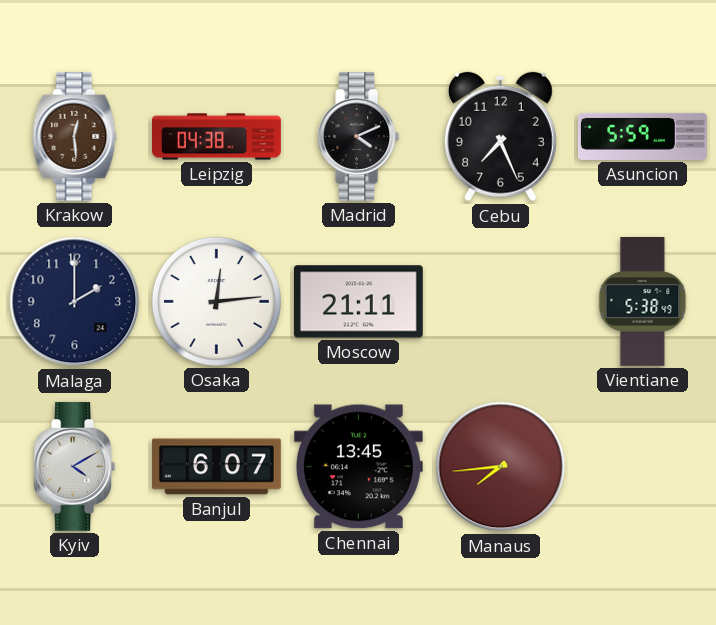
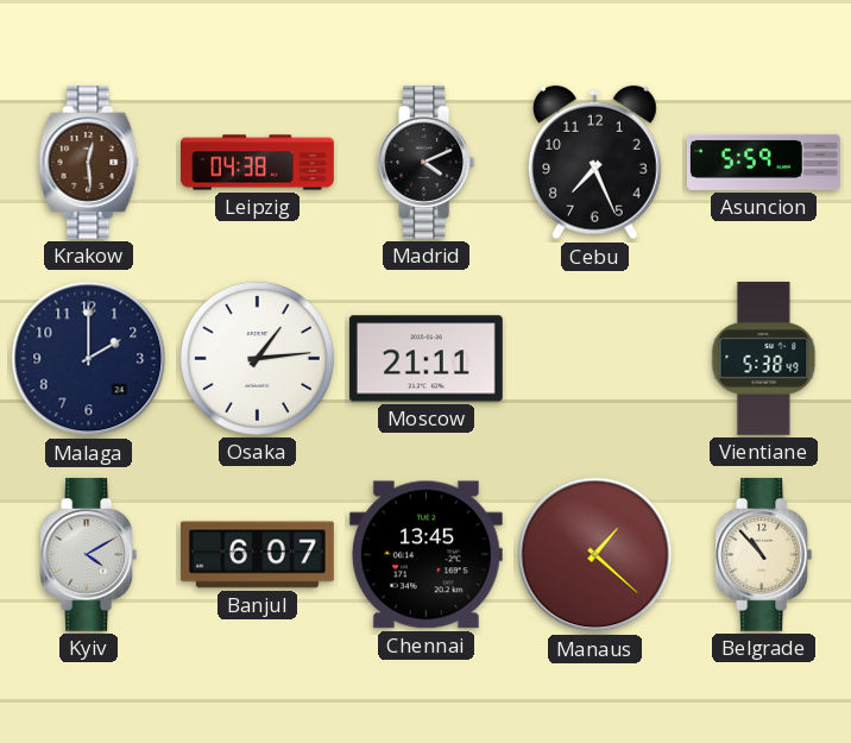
Osaka: 12:14 -> 1:14 (257, 358)
Manaus: 7:44 -> 1:22 (595, 555)
Belgrade: none -> 10:53 (764, 554)
